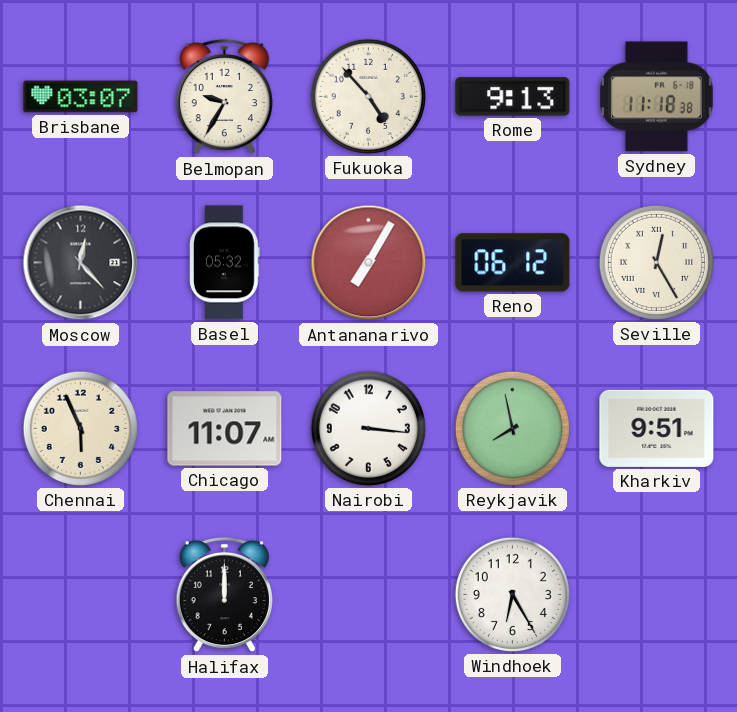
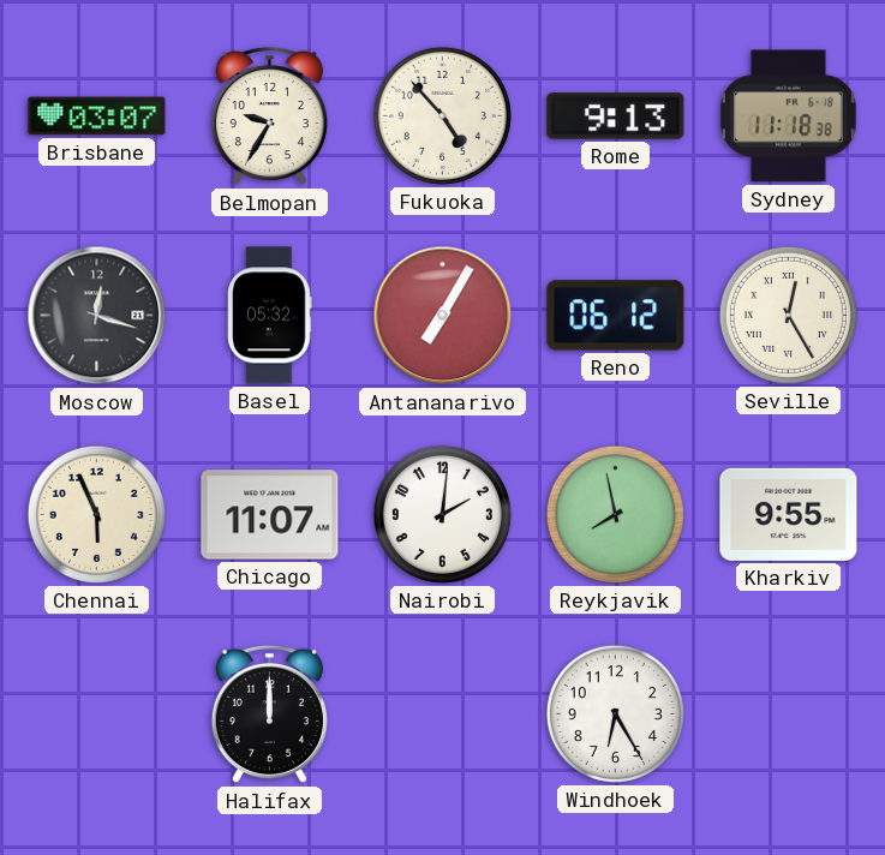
Moscow: 12:23 -> 12:18 (97, 316)
Nairobi: 3:16 -> 2:01 (442, 514)
Kharkiv: 9:51 -> 9:55 (789, 514)
